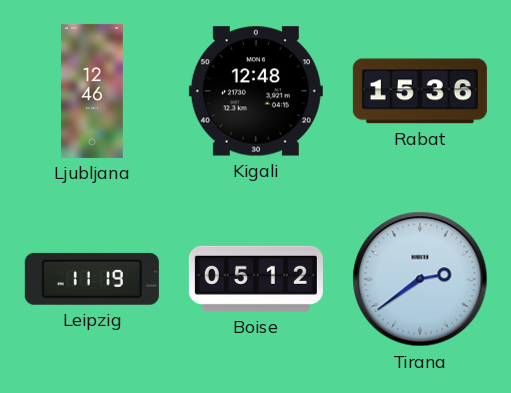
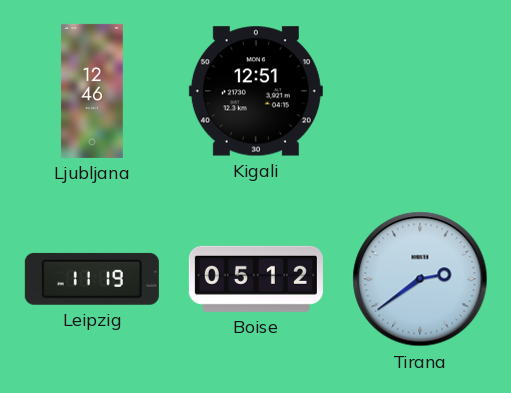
Kigali: 12:48 -> 12:51 (256, 91)
Rabat: 15:36 -> none (420, 91)
